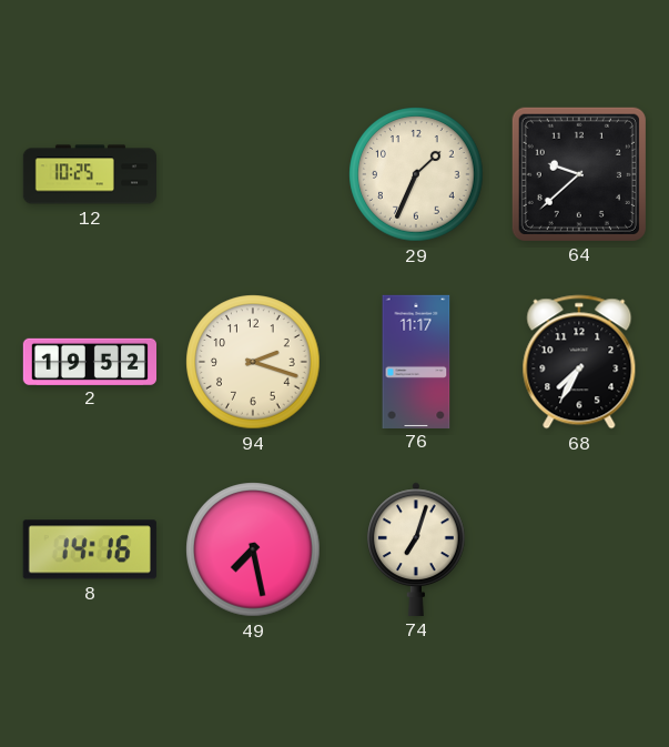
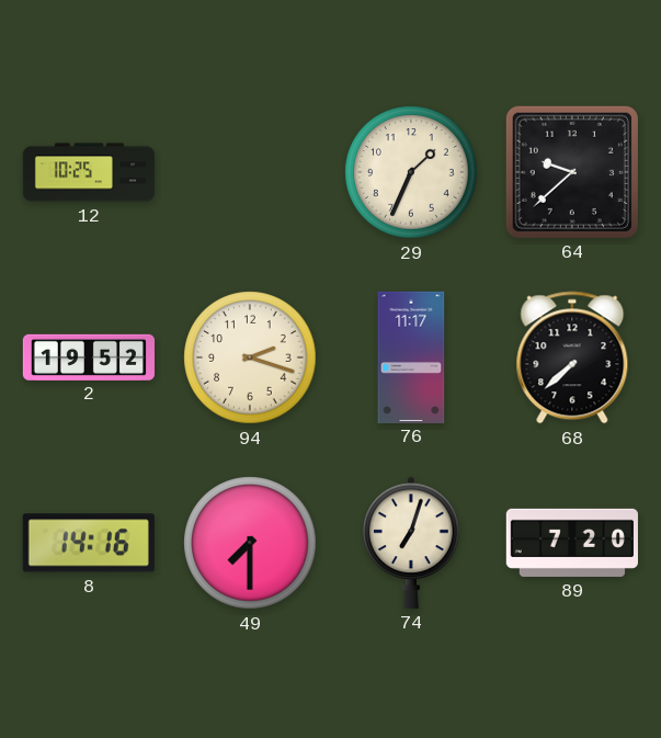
68: 7:35 -> 7:38 (572, 357)
49: 7:28 -> 7:30 (250, 543)
89: none -> 7:20 (572, 543)
